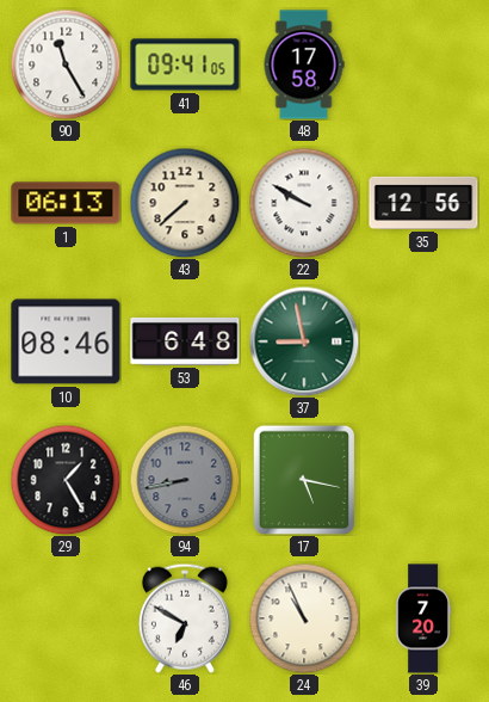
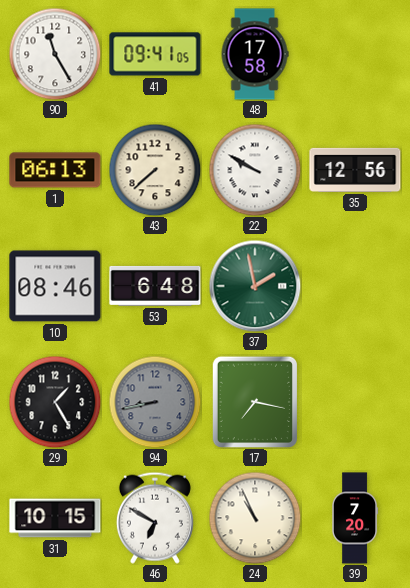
37: 8:58 -> 1:58 (255, 286)
17: 5:17 -> 7:17 (254, 401)
31: none -> 10:15 (55, 518)
